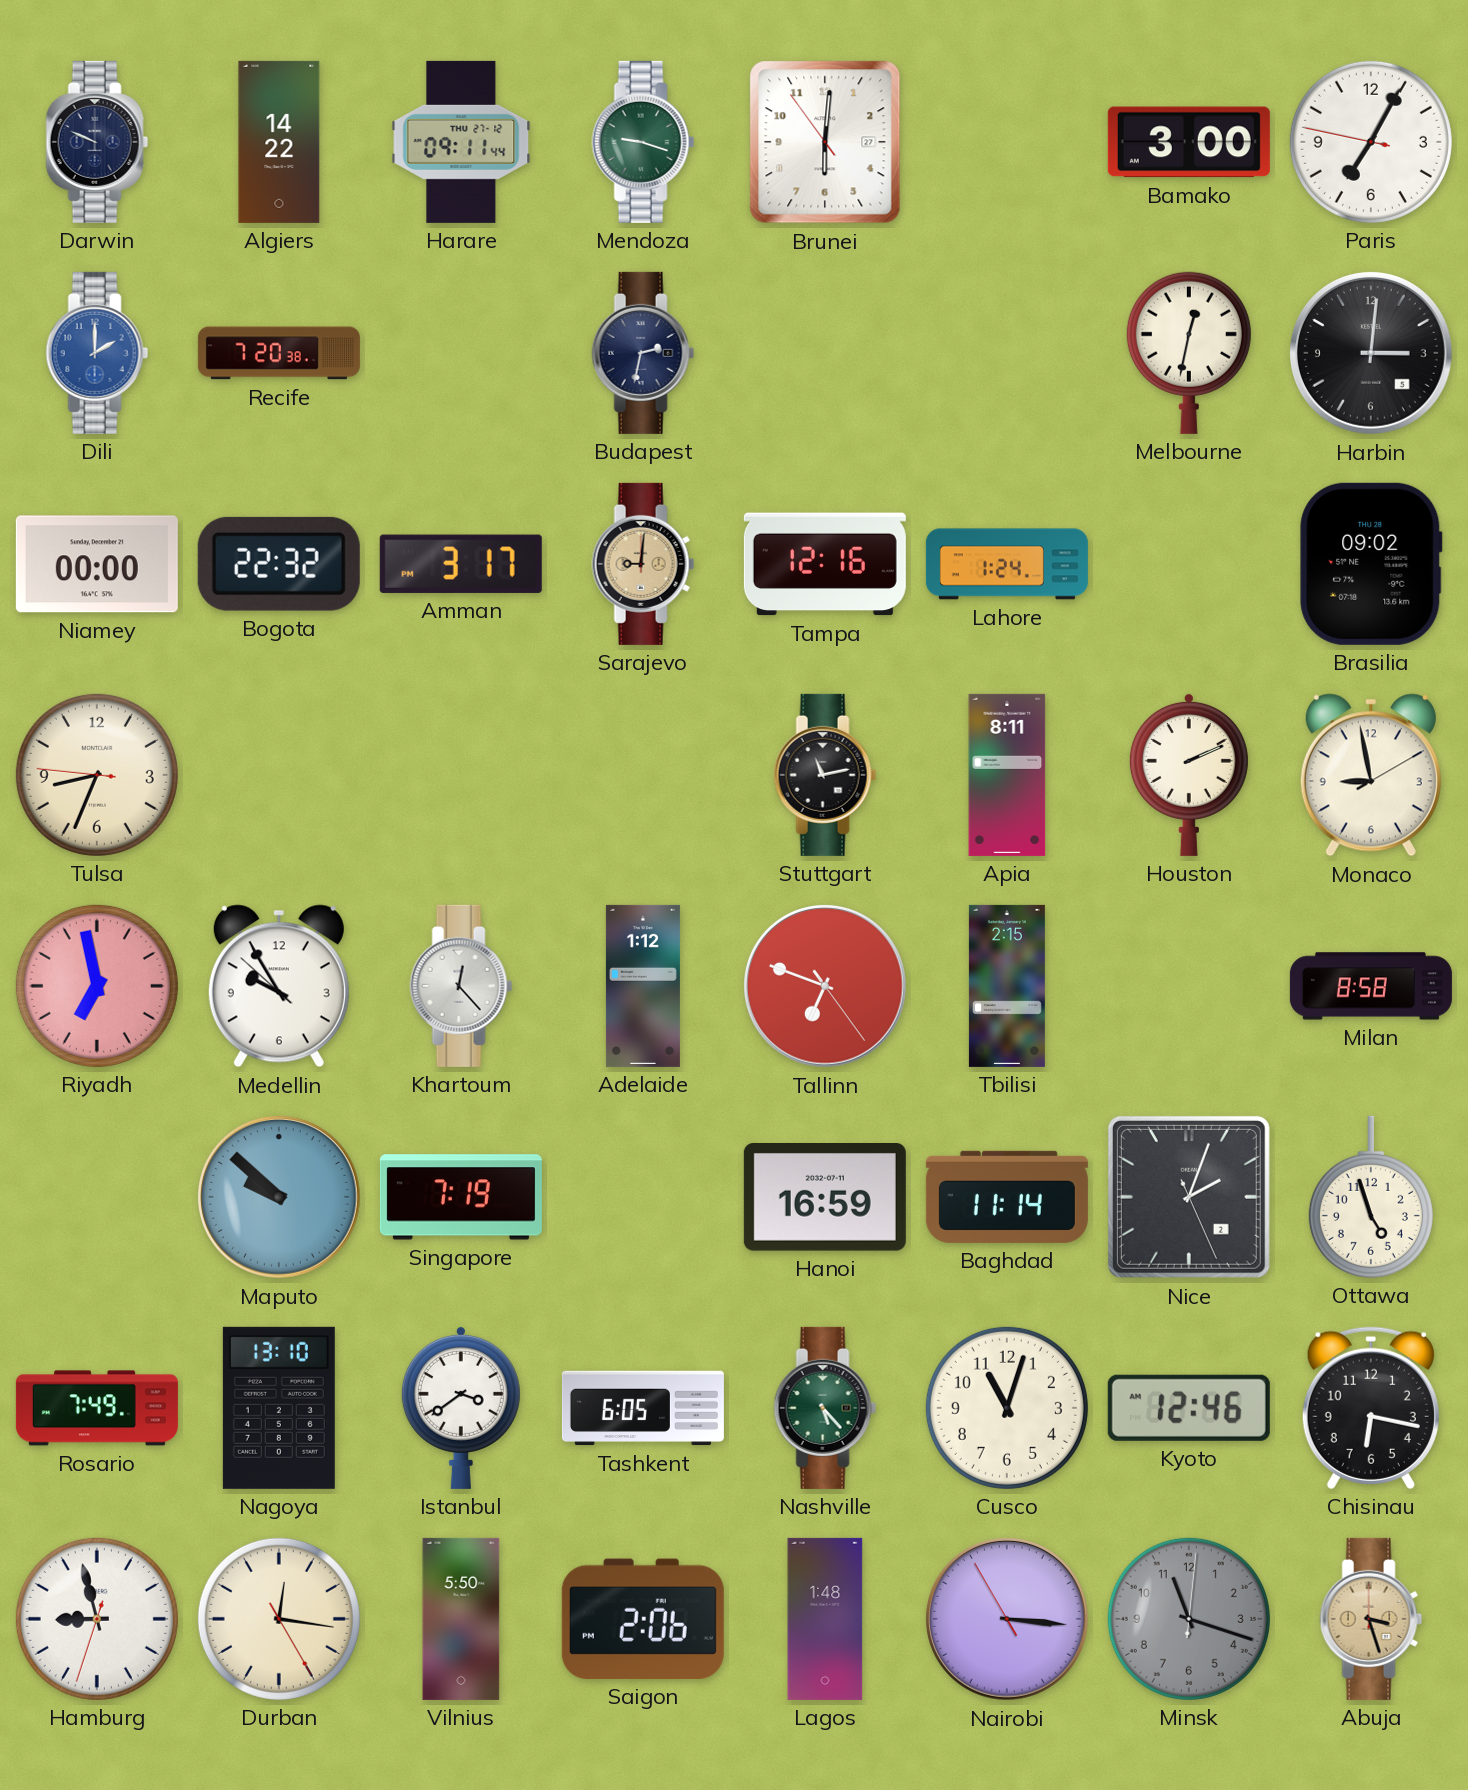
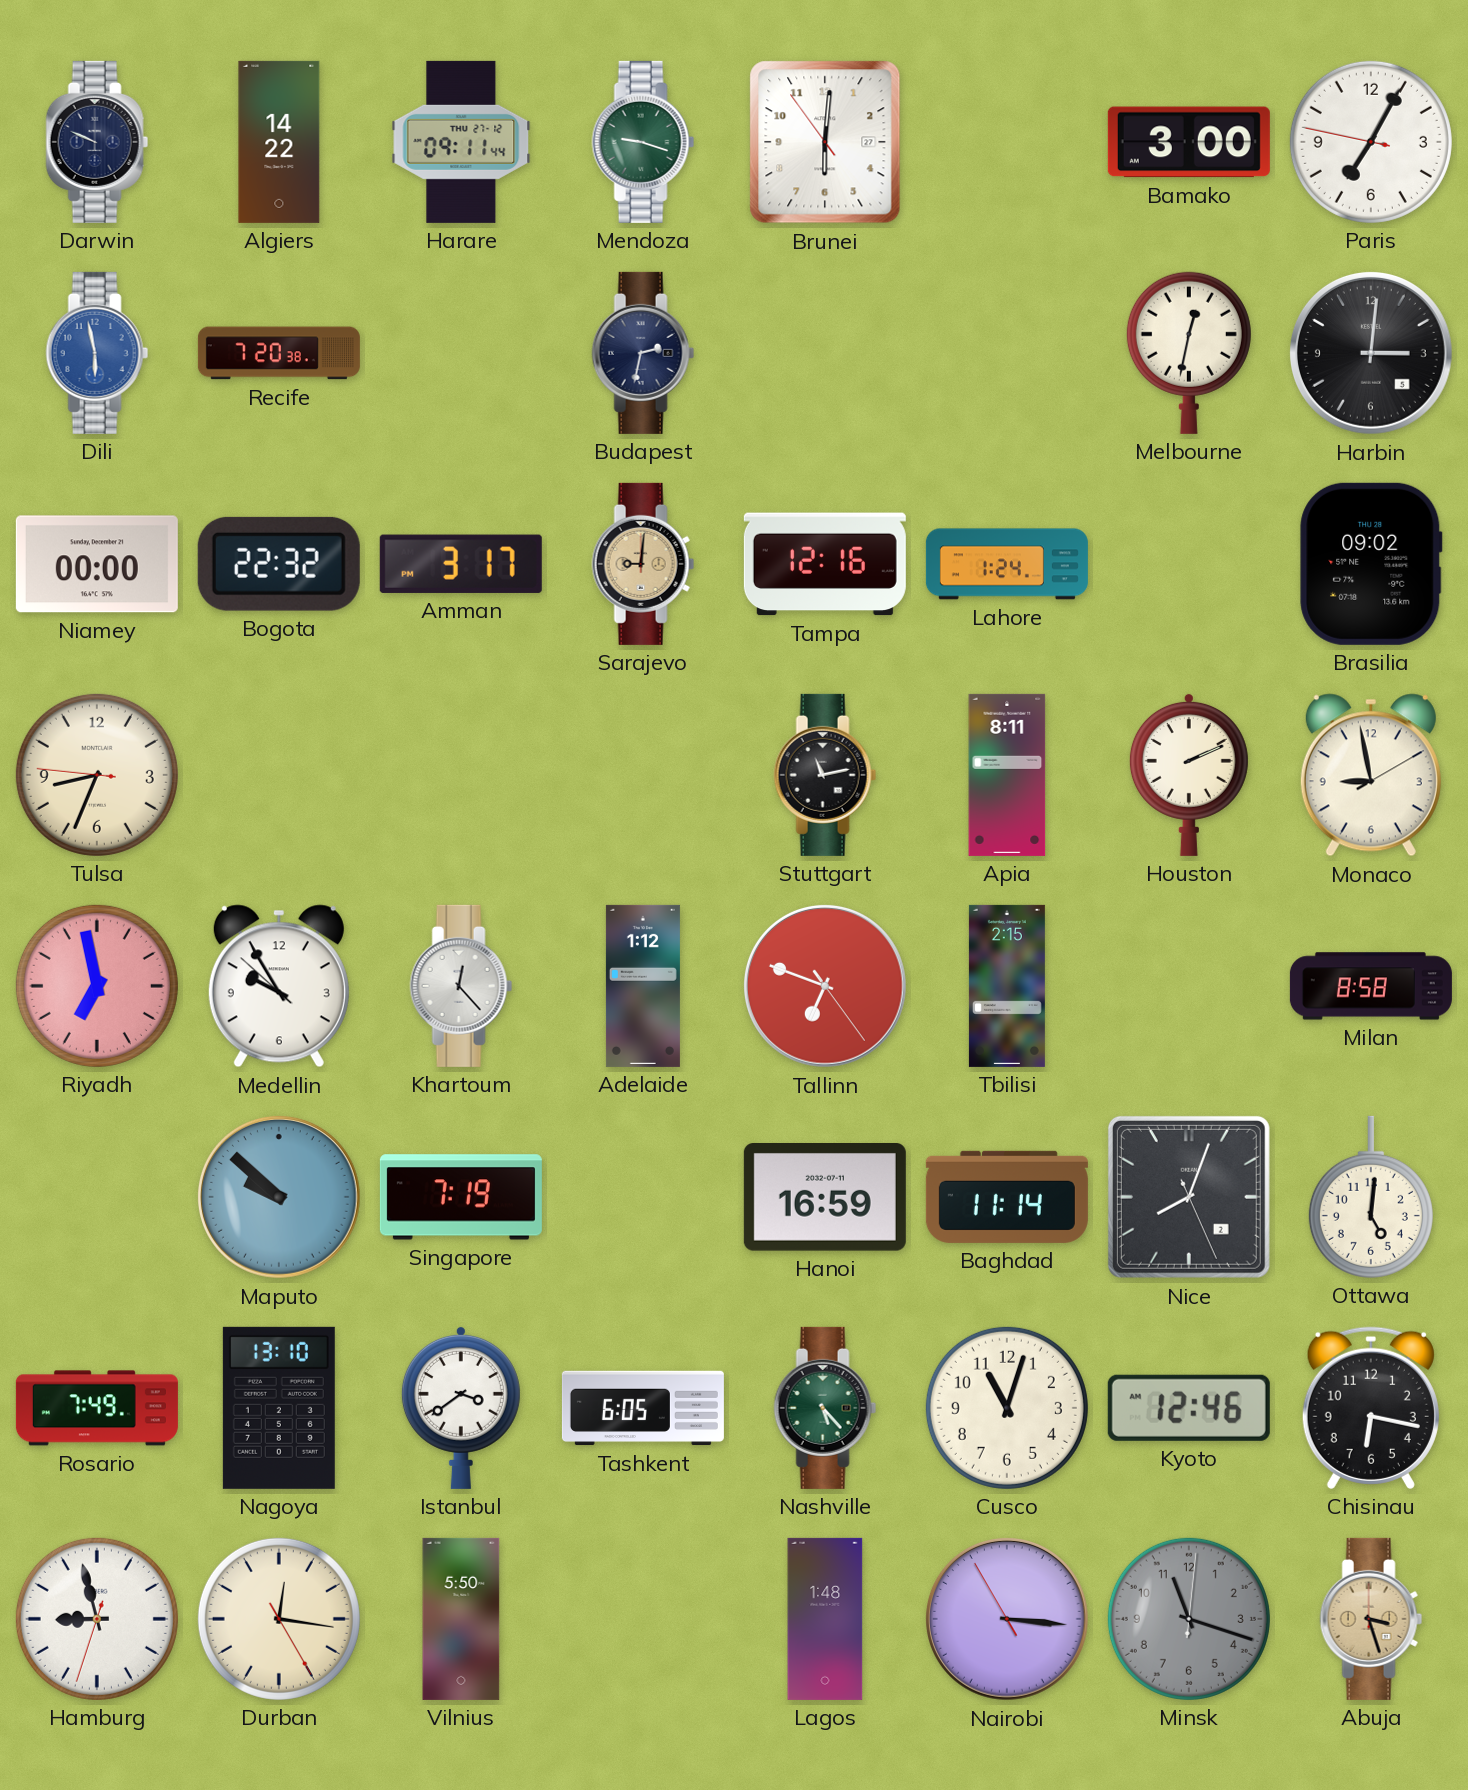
Dili: 2:00 -> 5:58 (97, 353)
Nice: 2:03 -> 8:03 (1189, 1197)
Ottawa: 4:57 -> 5:01 (1371, 1197)
Saigon: 2:06 -> none (643, 1619)
